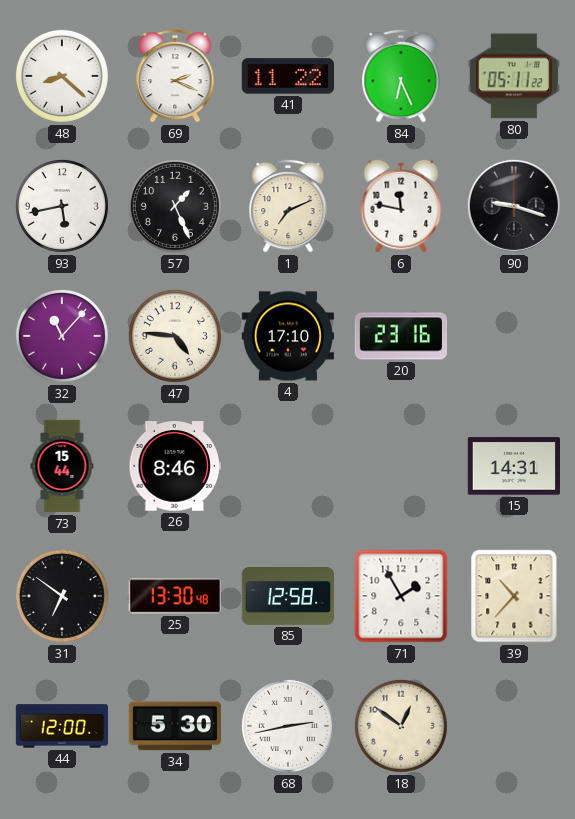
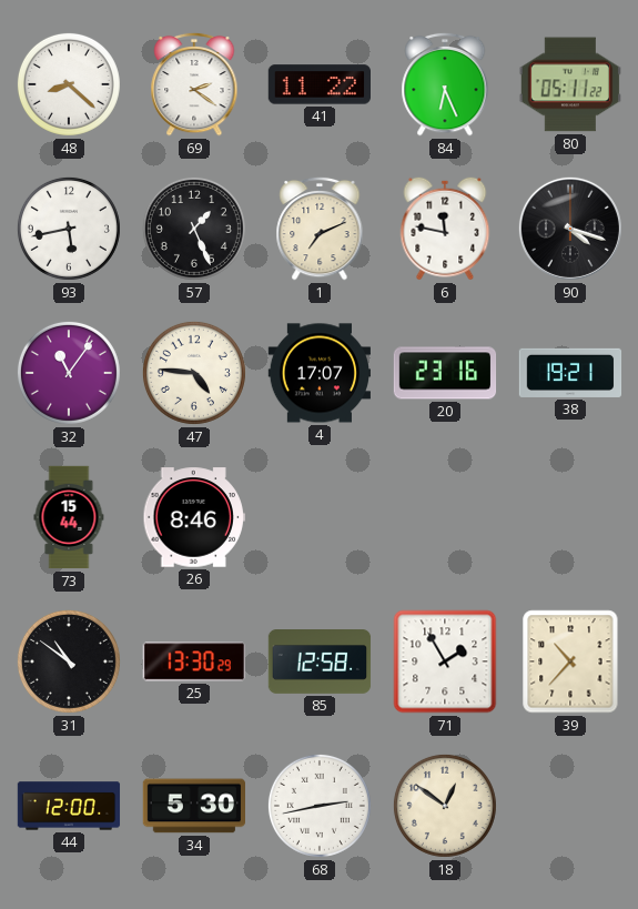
69: 2:19 -> 2:21 (194, 84)
90: 9:18 -> 4:18 (570, 229)
32: 11:07 -> 11:06 (69, 373)
4: 17:10 -> 17:07 (318, 373)
38: none -> 19:21 (570, 373)
15: 14:31 -> none (513, 466)
31: 6:51 -> 10:51 (69, 661)
25: 13:30:48 -> 13:30:29 (194, 661)
